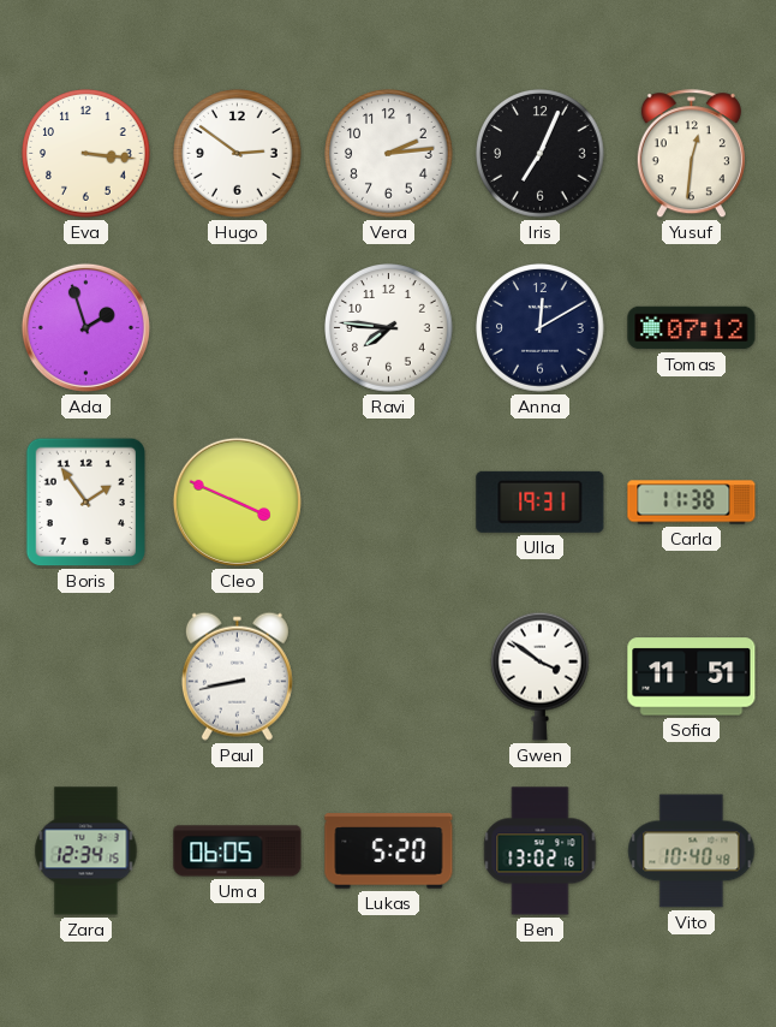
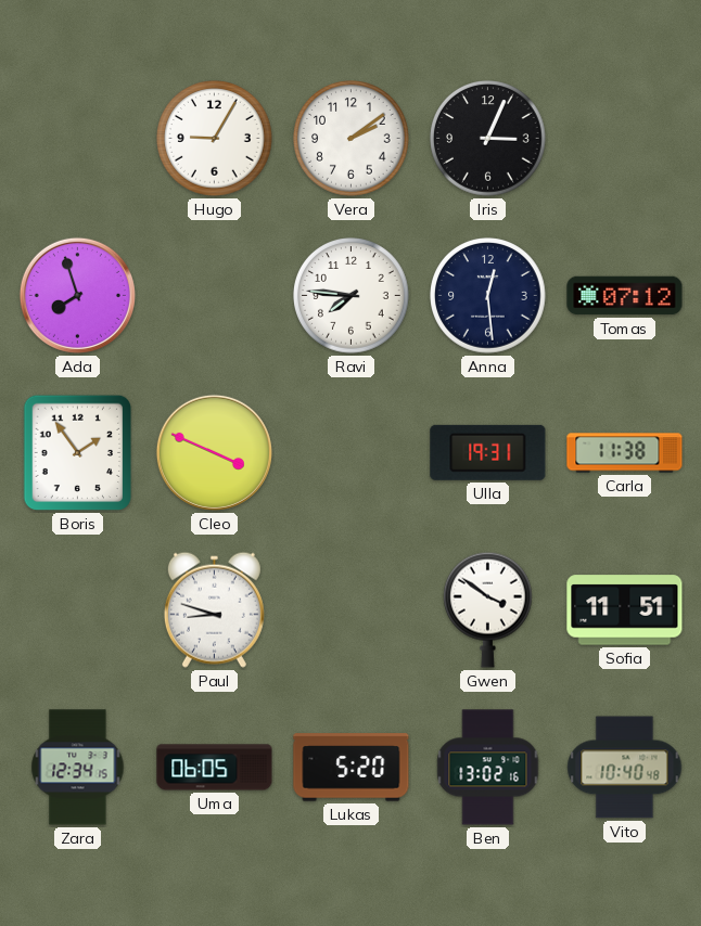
Eva: 3:16 -> none (86, 154)
Hugo: 2:51 -> 9:05 (215, 139)
Vera: 2:14 -> 2:09 (352, 139)
Iris: 7:04 -> 3:04 (488, 139)
Yusuf: 12:31 -> none (691, 154)
Ada: 1:57 -> 7:57 (77, 295)
Anna: 12:10 -> 12:29 (488, 296)
Paul: 8:43 -> 8:48 (214, 609)
